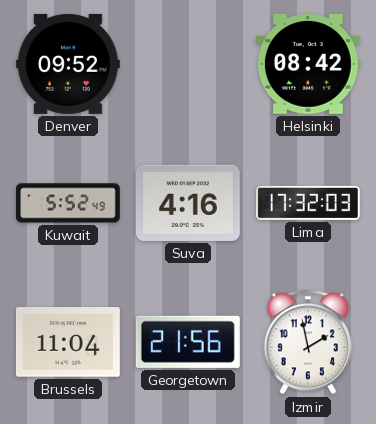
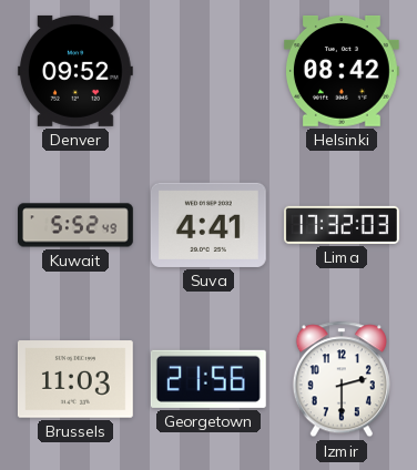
Suva: 4:16 -> 4:41 (208, 225)
Brussels: 11:04 -> 11:03 (75, 379)
Izmir: 1:58 -> 2:30 (342, 379)
